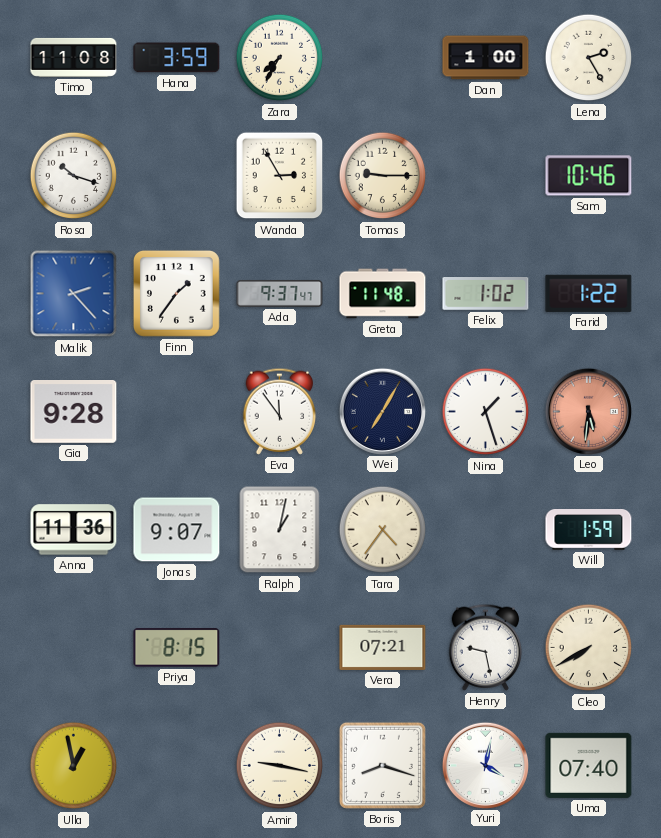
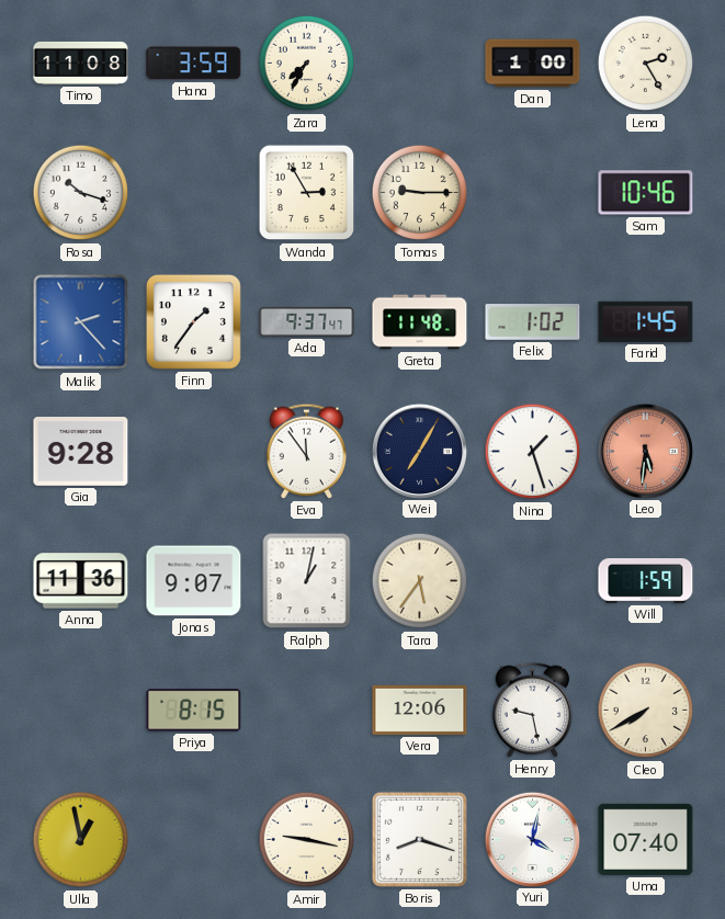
Farid: 1:22 -> 1:45 (646, 321)
Tara: 4:36 -> 5:36 (420, 581)
Vera: 07:21 -> 12:06 (420, 710)
